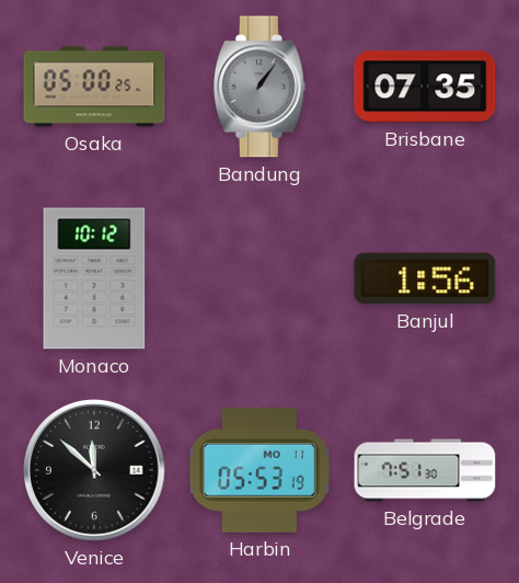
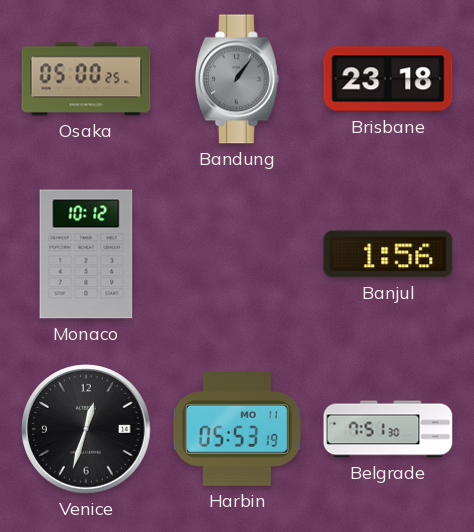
Brisbane: 07:35 -> 23:18 (388, 79)
Venice: 11:52 -> 12:33 (86, 429)
